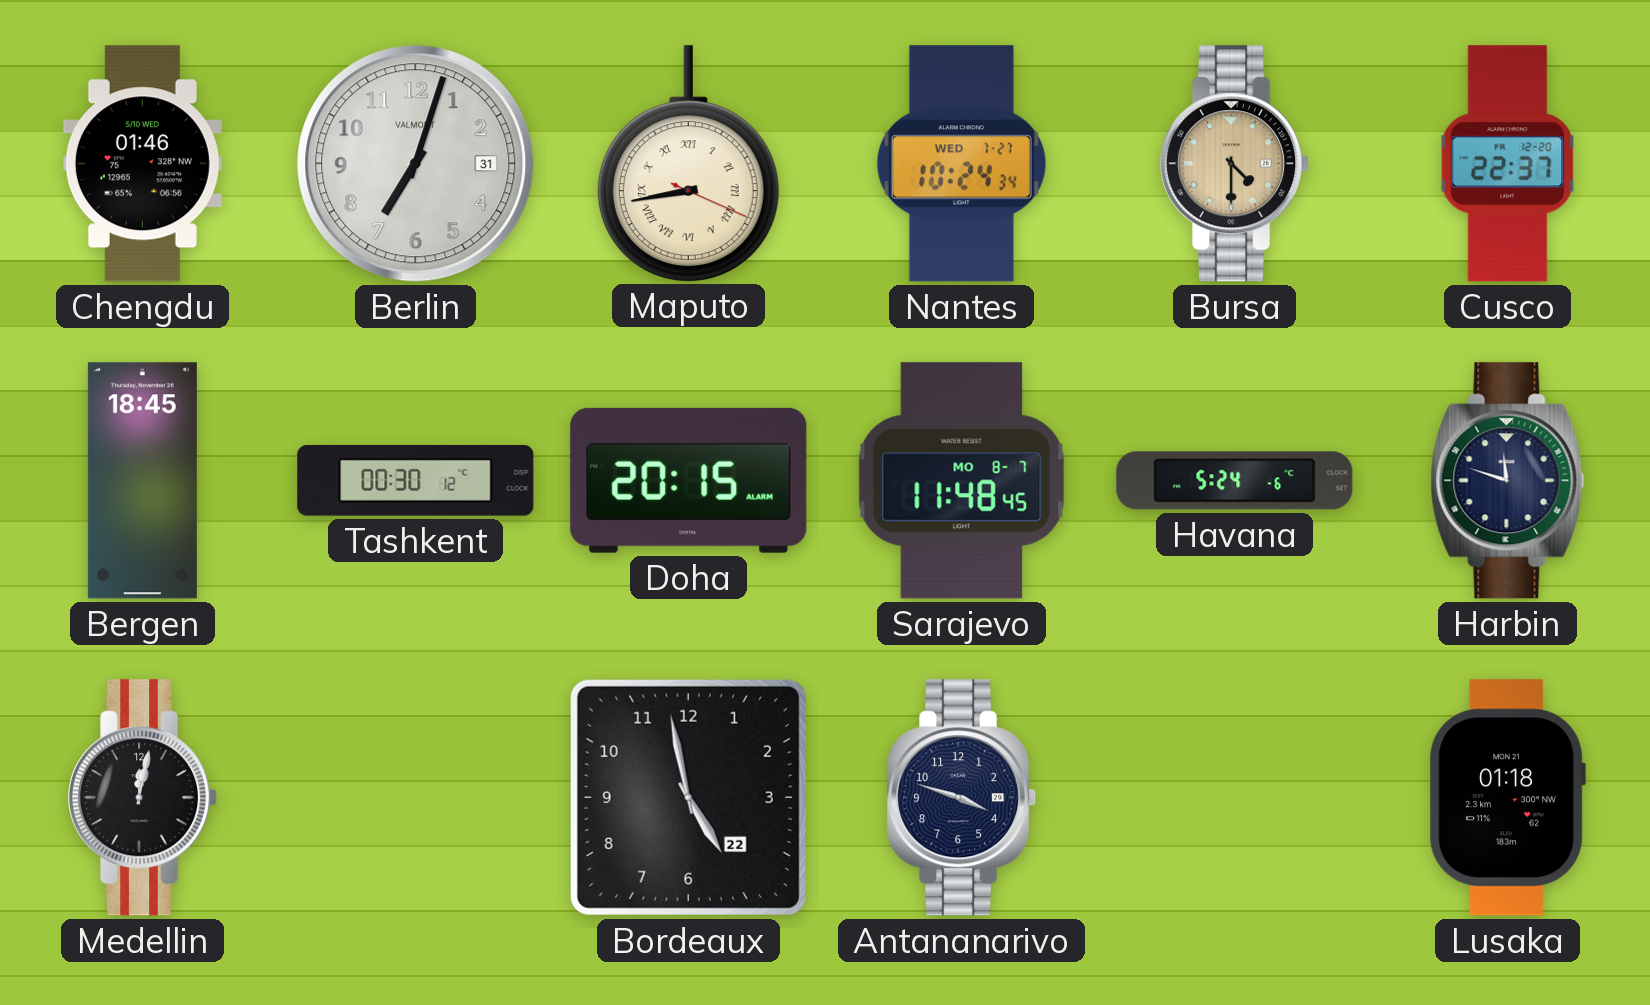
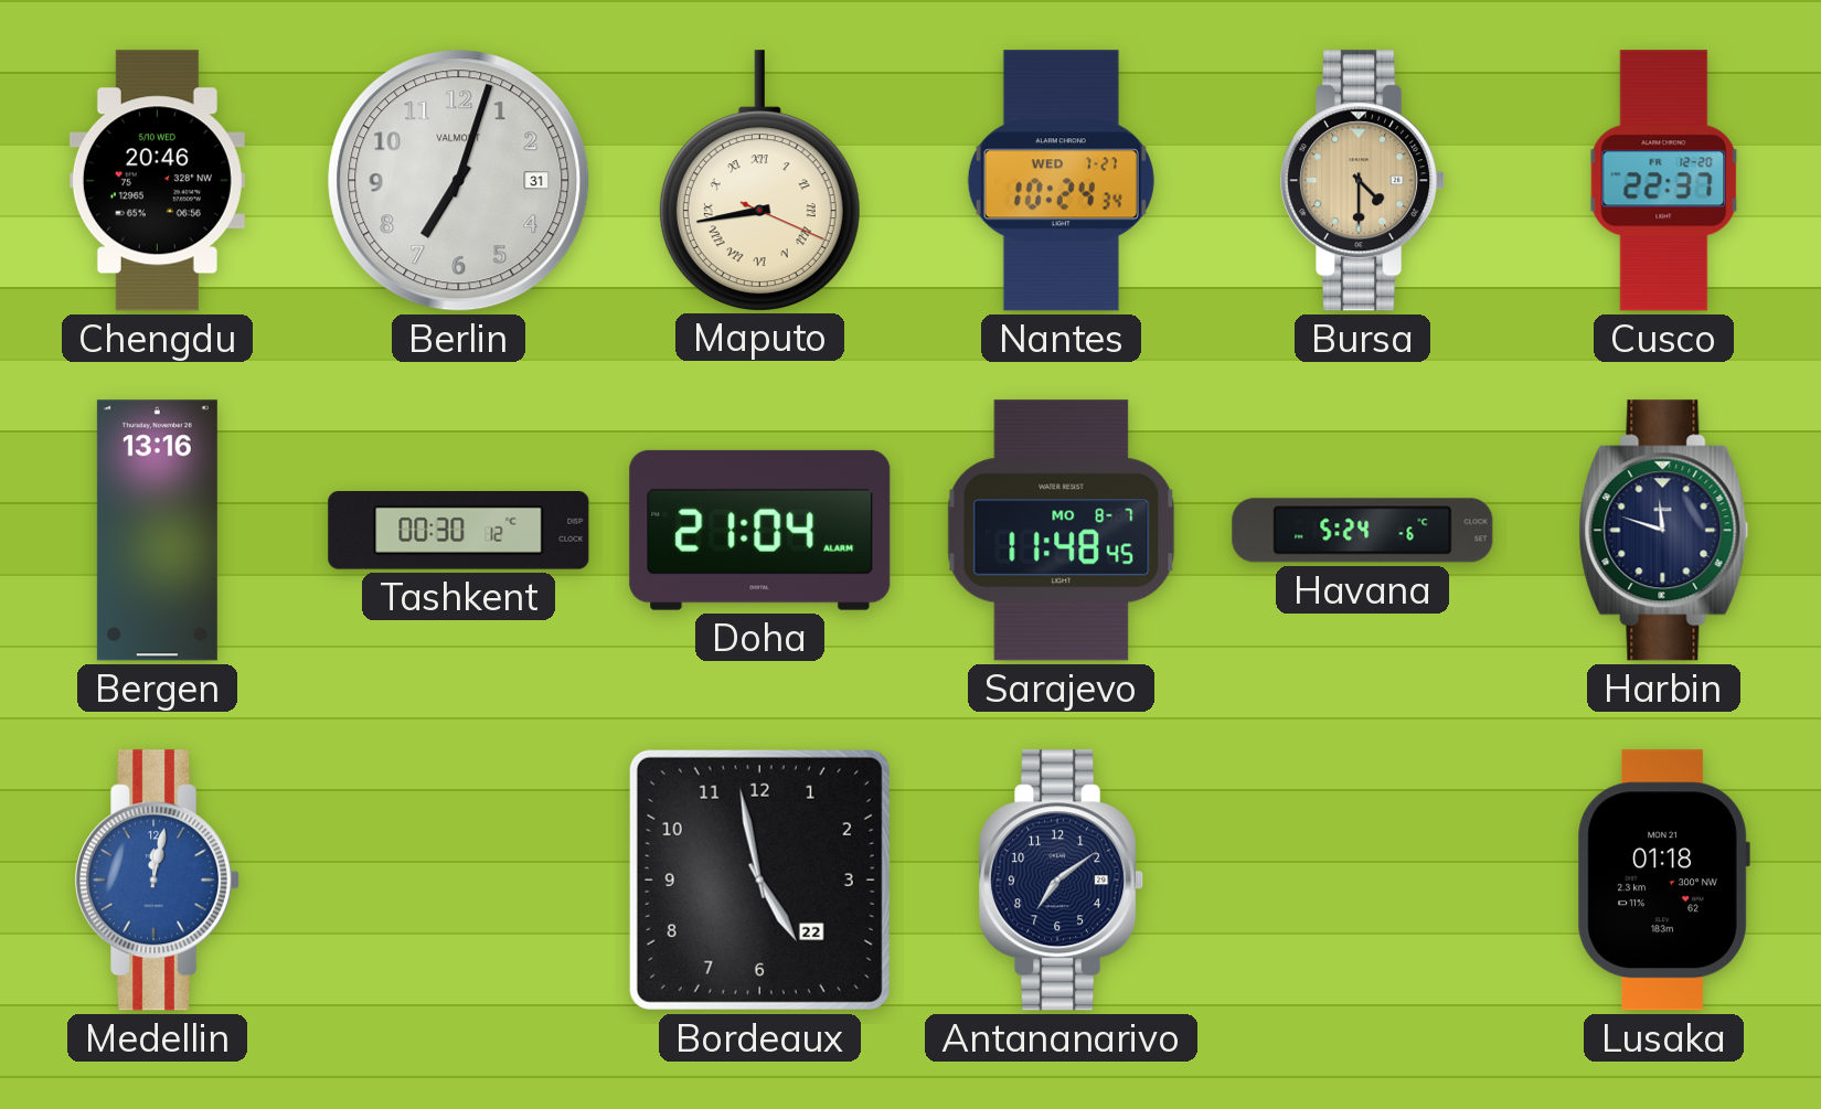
Chengdu: 01:46 -> 20:46 (157, 181)
Bergen: 18:45 -> 13:16 (157, 531)
Doha: 20:15 -> 21:04 (760, 530)
Medellin dial: black -> blue (158, 881)
Antananarivo: 3:48 -> 7:09 (1062, 881)
